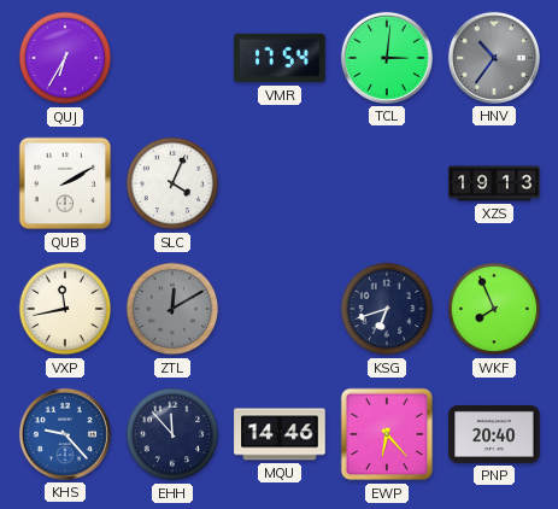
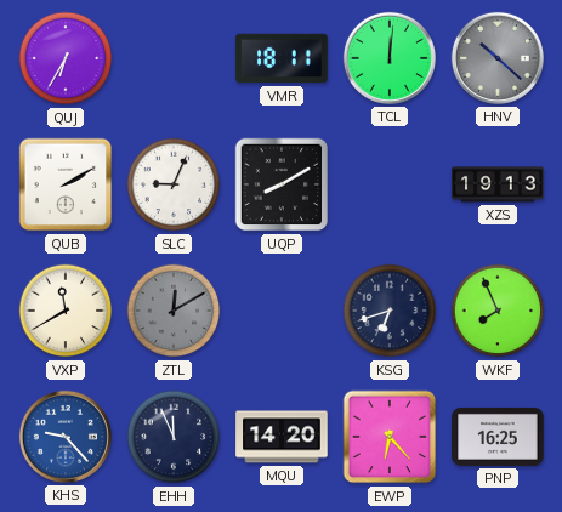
VMR: 17:54 -> 18:11 (282, 58)
TCL: 3:01 -> 12:01 (390, 58)
HNV: 10:36 -> 10:22 (498, 58)
SLC: 4:04 -> 9:04 (174, 184)
UQP: none -> 8:10 (282, 184)
VXP: 11:43 -> 11:40 (66, 311)
EHH: 11:53 -> 11:56 (174, 437)
MQU: 14:46 -> 14:20 (282, 437)
PNP: 20:40 -> 16:25 (498, 437)
